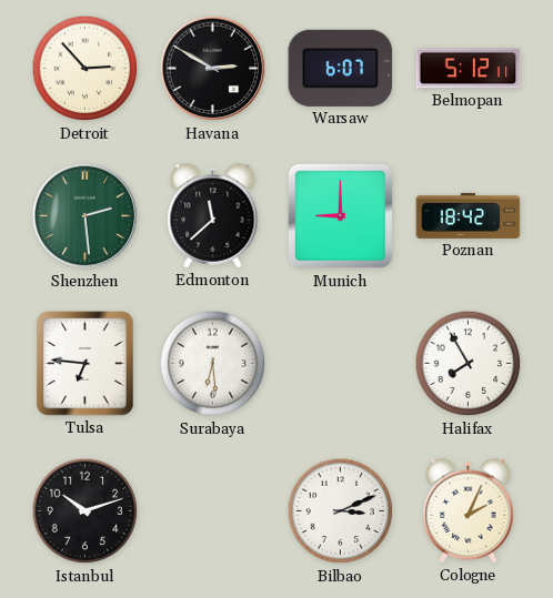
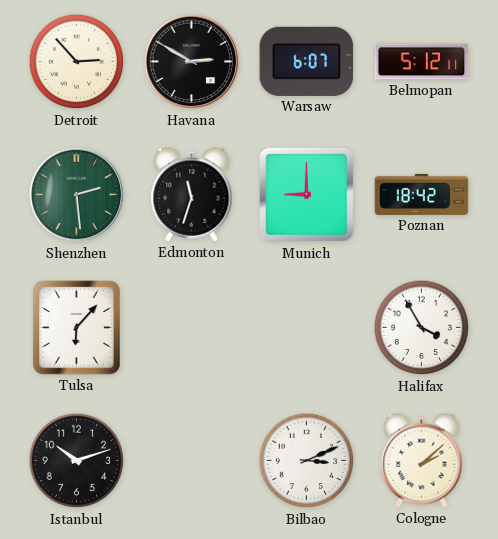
Edmonton: 11:38 -> 11:33 (192, 195)
Tulsa: 6:46 -> 6:07 (77, 328)
Surabaya: 6:29 -> none (213, 364)
Halifax: 7:55 -> 3:55 (422, 328)
Cologne: 2:04 -> 2:08 (422, 461)
